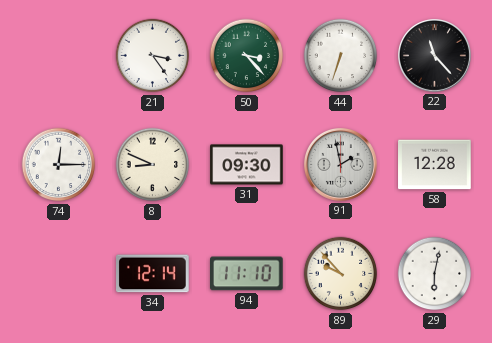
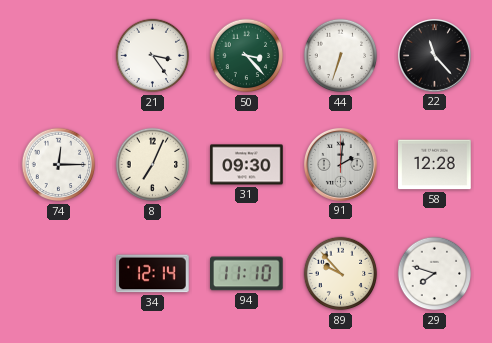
8: 8:49 -> 7:04 (153, 165)
91: 1:58 -> 2:01 (340, 164)
29: 6:02 -> 7:48 (435, 274)
